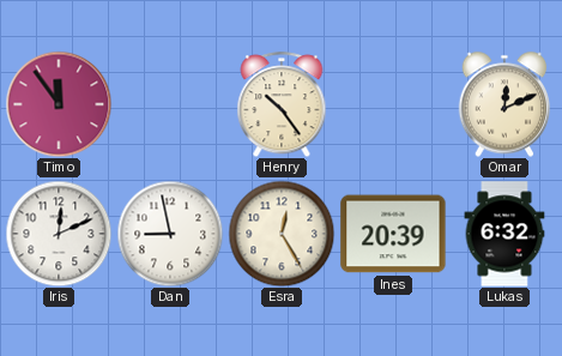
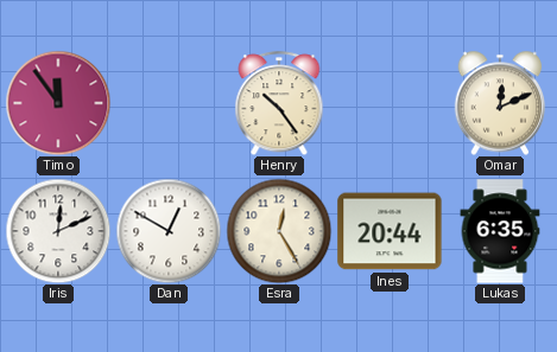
Dan: 8:58 -> 12:50 (169, 231)
Ines: 20:39 -> 20:44 (390, 231)
Lukas: 6:32 -> 6:35 (500, 231)
